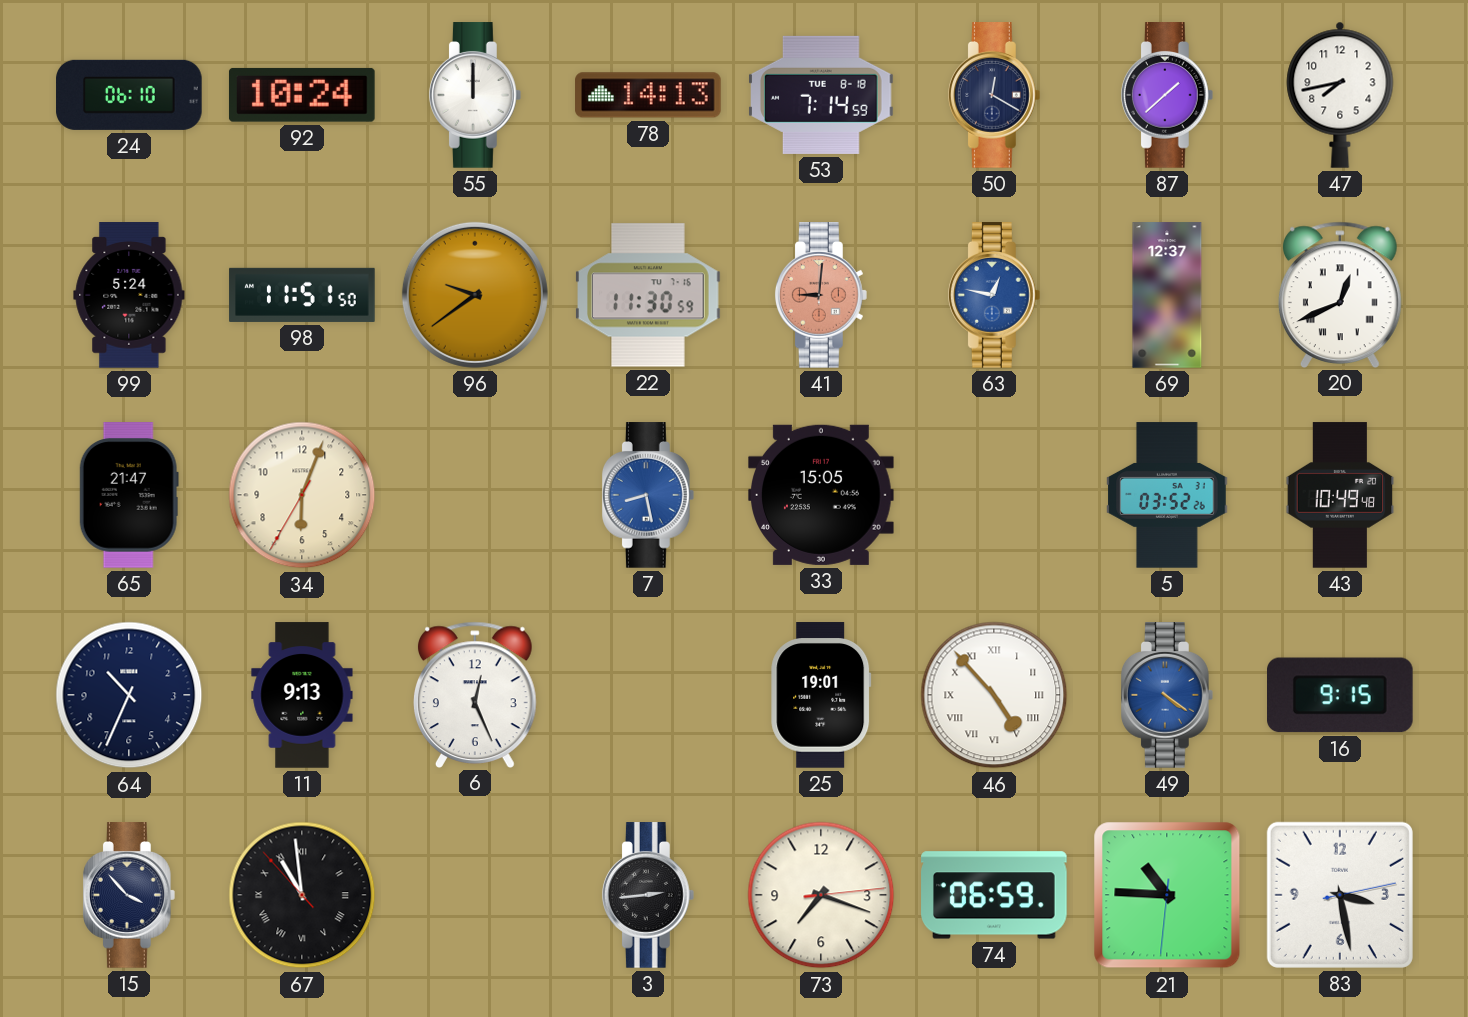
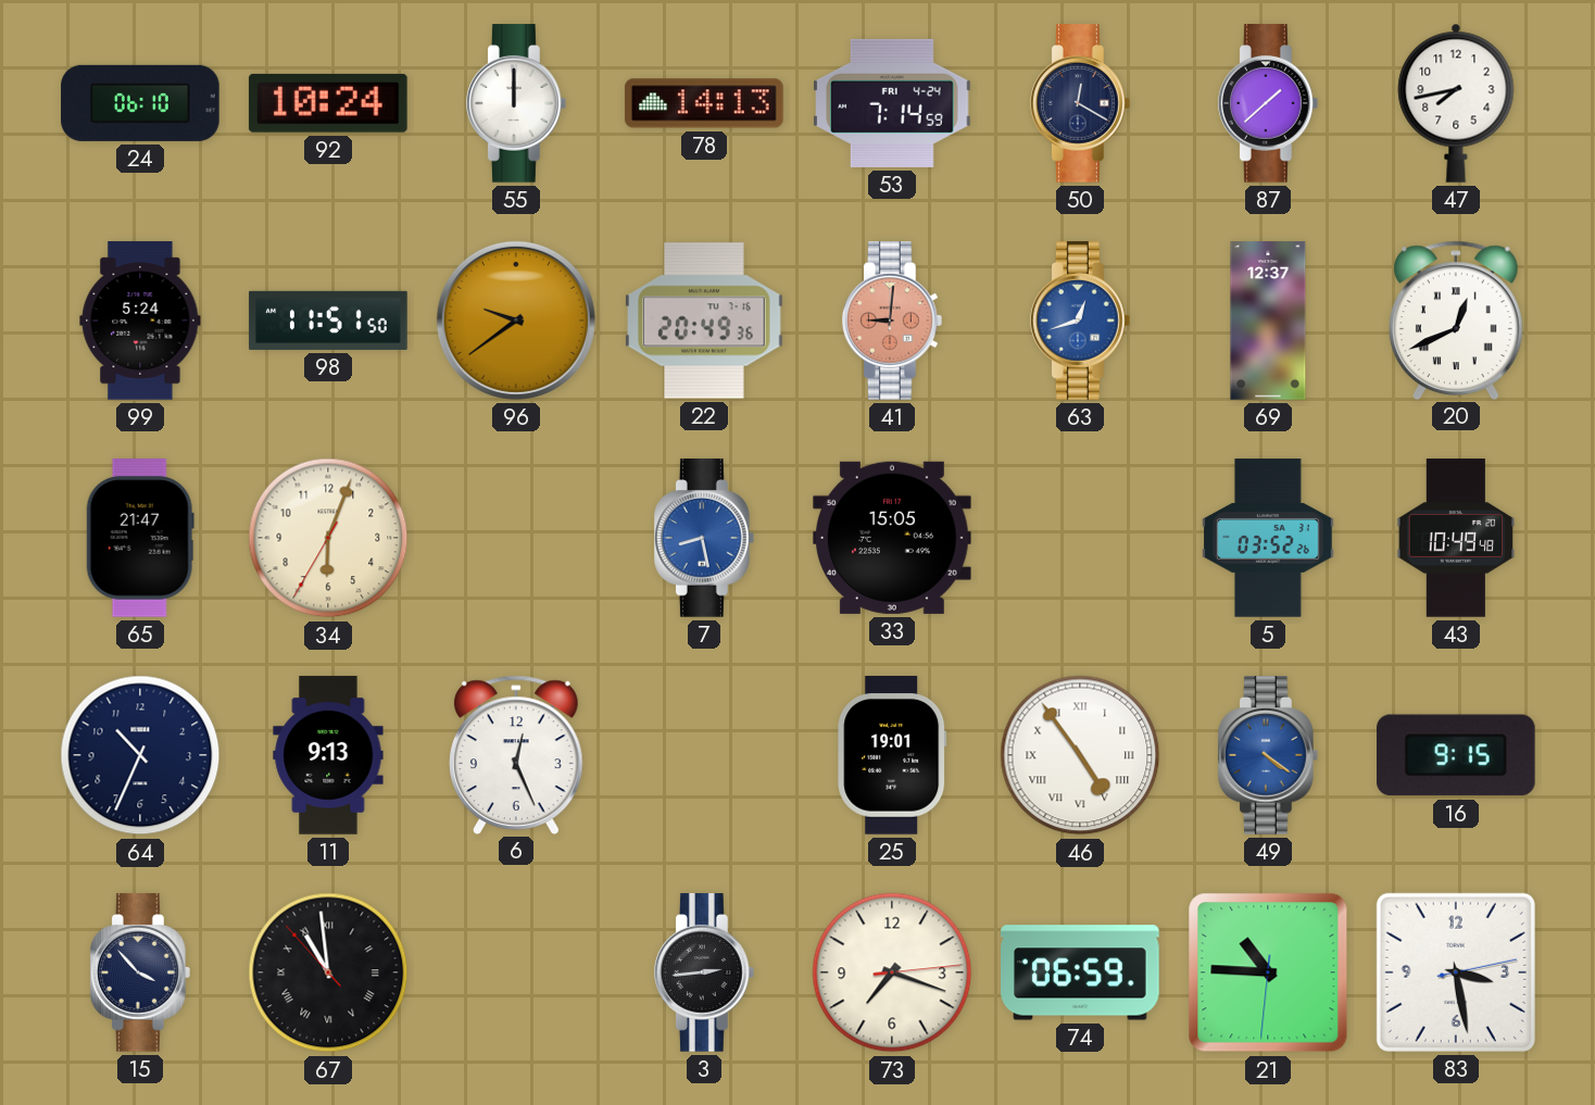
53 date: TUE 8-18 -> FRI 4-24 (893, 103)
22: 11:30 -> 20:49 (704, 321)
63: 12:47 -> 12:42 (1080, 321)
46: 4:53 -> 4:54 (1080, 755)
